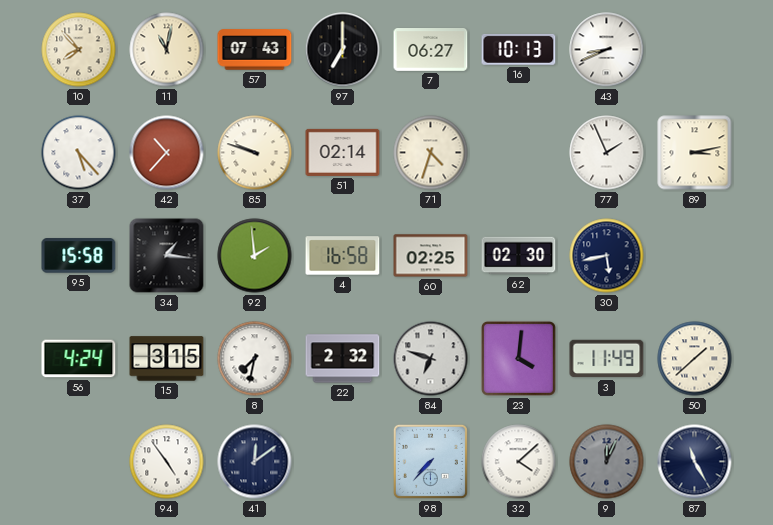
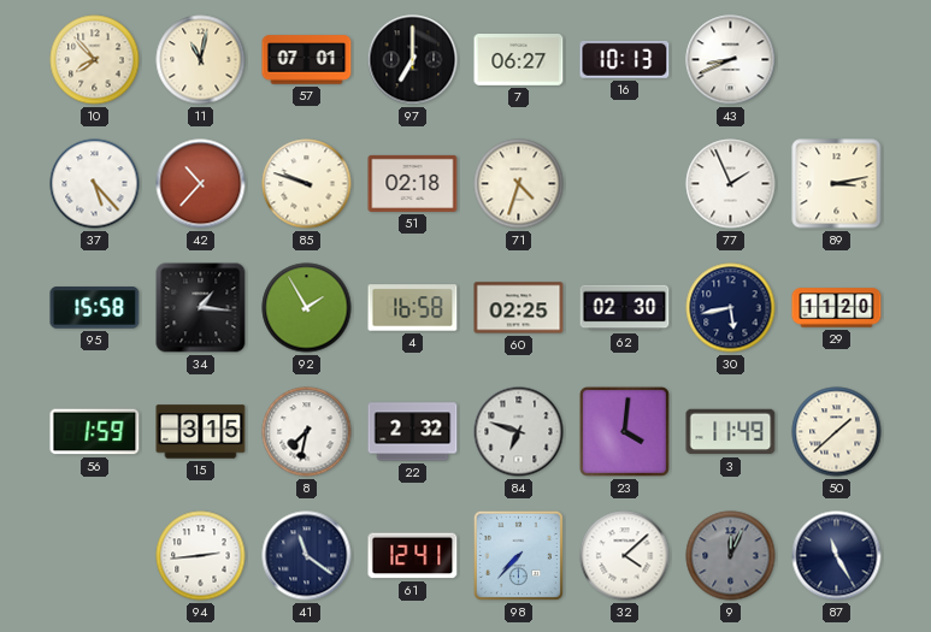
57: 07:43 -> 07:01 (307, 60)
51: 02:14 -> 02:18 (413, 183)
92: 1:59 -> 1:55 (307, 308)
29: none -> 11:20 (837, 308)
56: 4:24 -> 1:59 (95, 432)
94: 4:54 -> 2:44 (201, 556)
41: 12:09 -> 11:21 (307, 556)
61: none -> 12:41 (413, 556)
